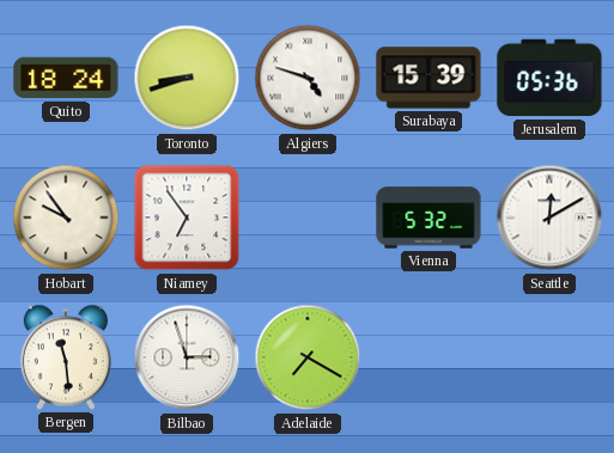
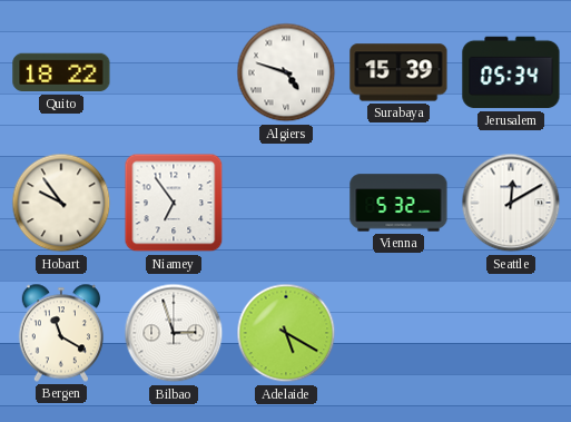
Quito: 18:24 -> 18:22 (61, 72)
Toronto: 8:42 -> none (187, 78)
Jerusalem: 05:36 -> 05:34 (511, 72)
Bergen: 11:29 -> 11:20 (61, 333)
Adelaide: 7:20 -> 5:20 (286, 333)
